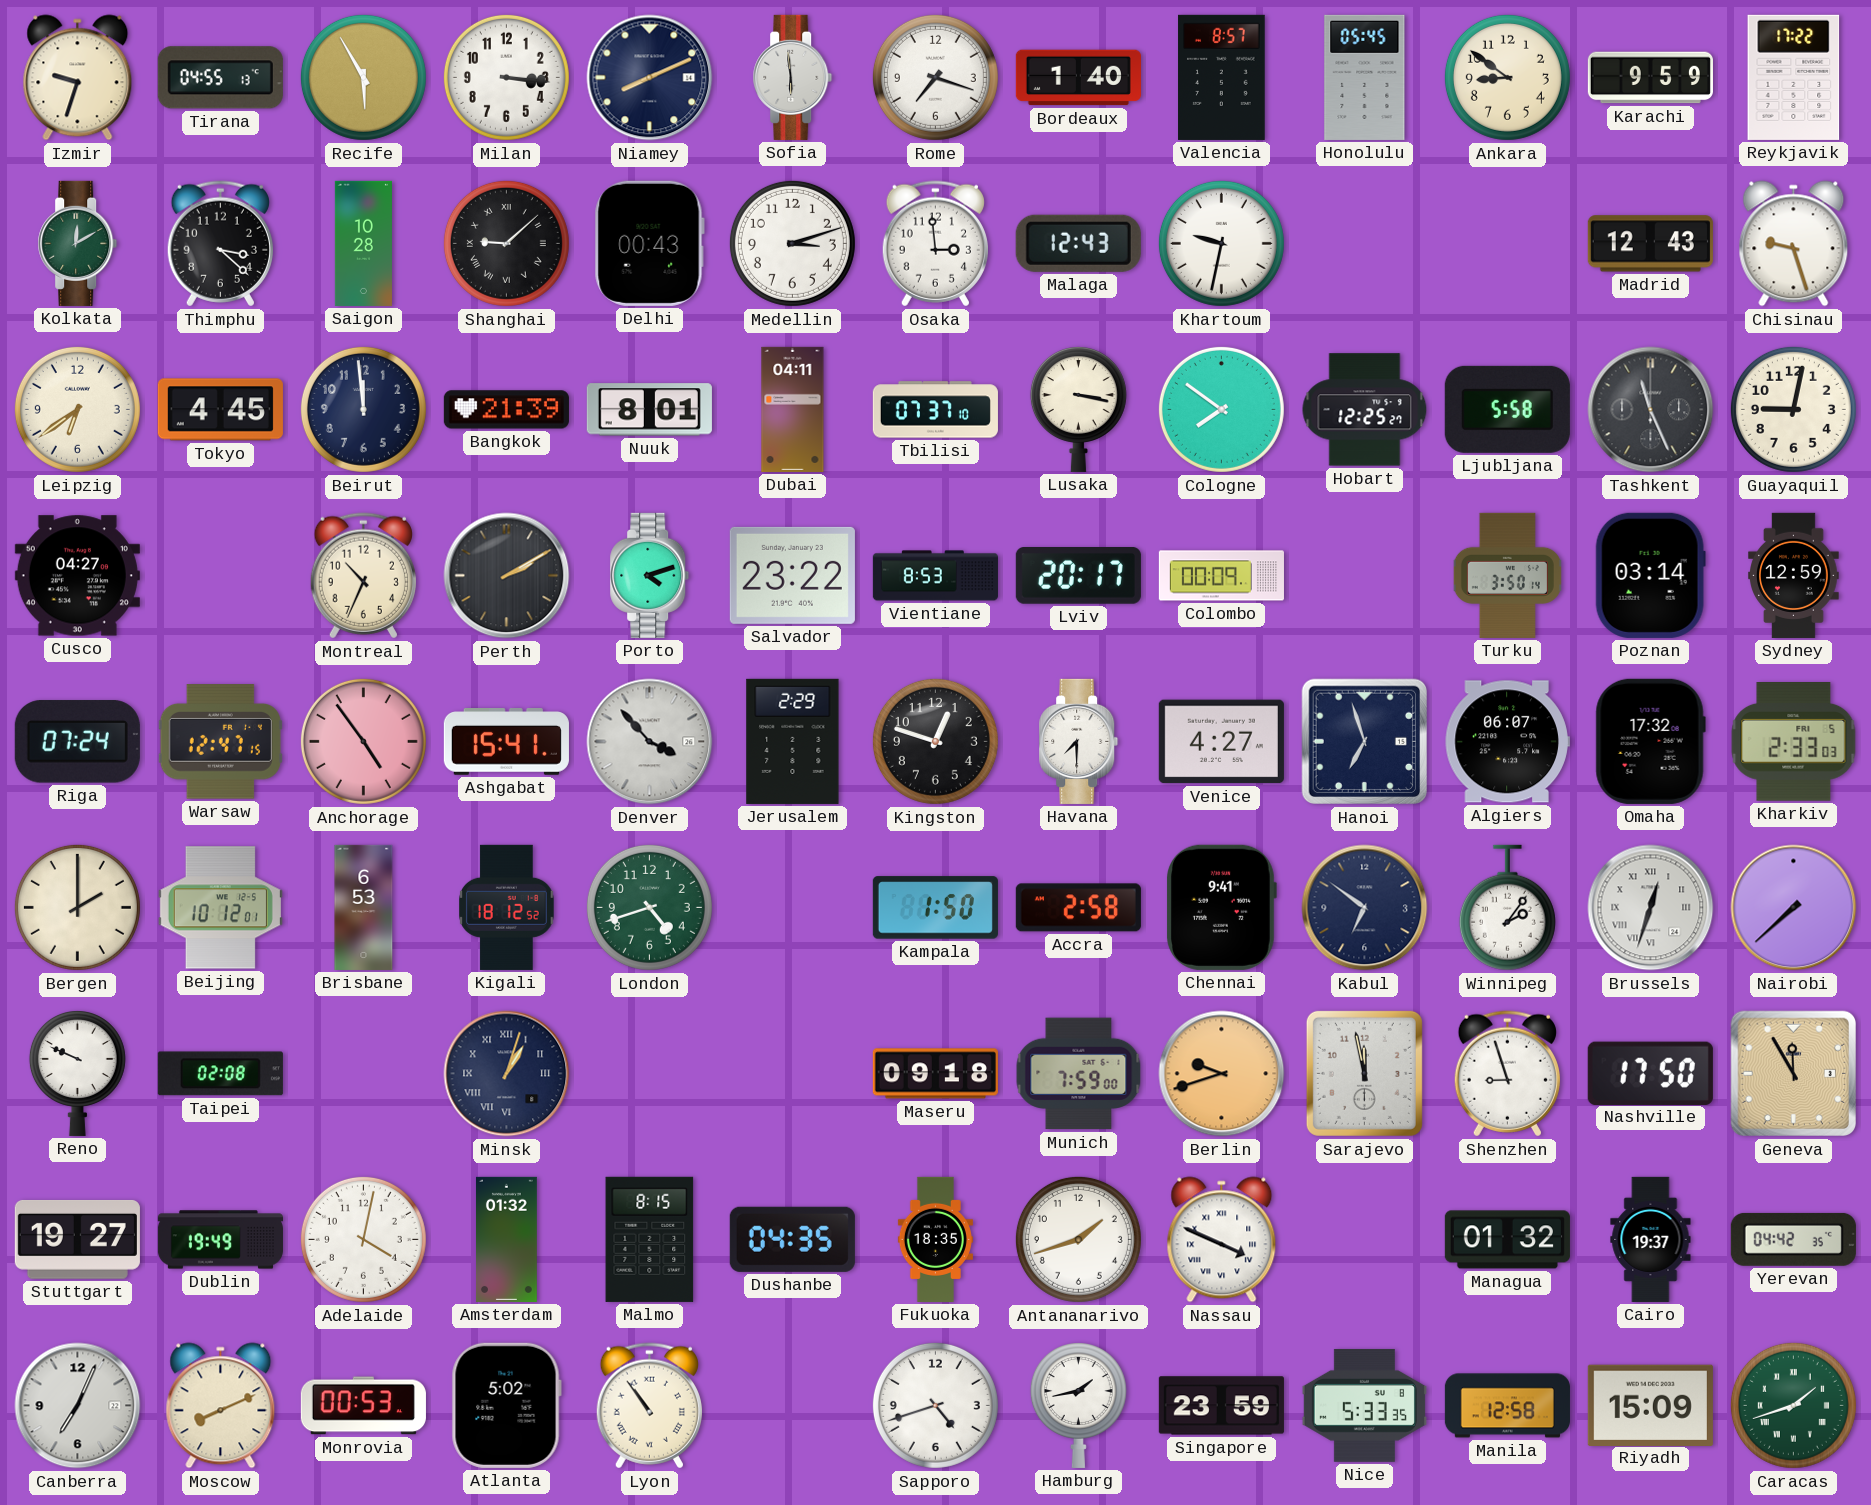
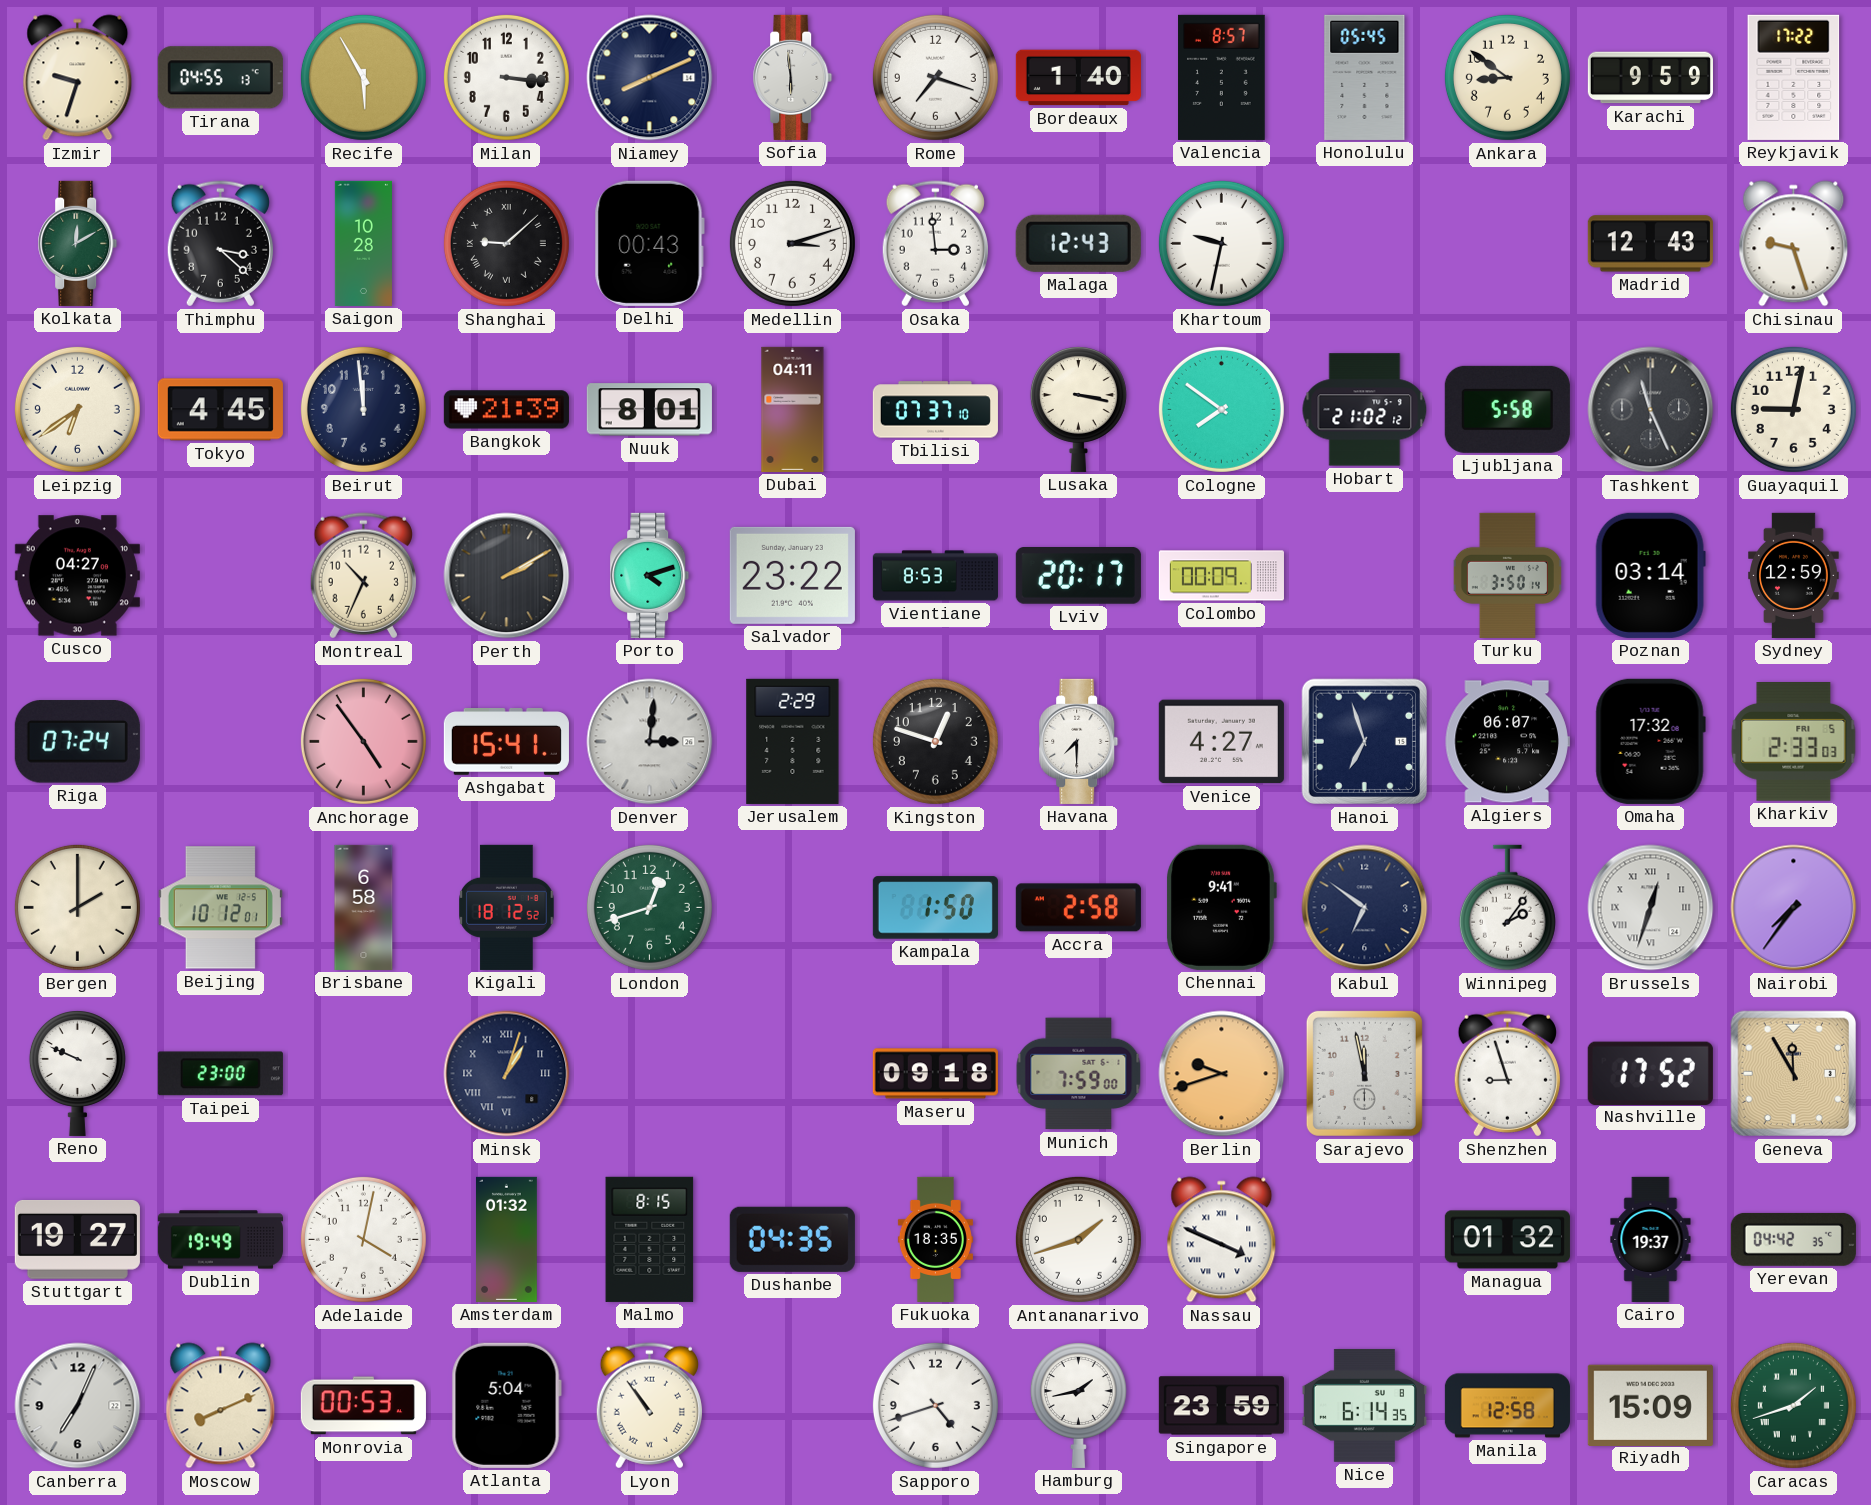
Hobart: 12:25 -> 21:02 (1365, 410)
Warsaw: 12:47 -> none (220, 742)
Denver: 3:53 -> 3:01 (650, 742)
Brisbane: 6:53 -> 6:58 (364, 907)
London: 4:42 -> 12:42 (649, 907)
Nairobi: 7:38 -> 7:36 (1794, 908)
Taipei: 02:08 -> 23:00 (220, 1074)
Nashville: 17:50 -> 17:52 (1650, 1073)
Atlanta: 5:02 -> 5:04 (506, 1405)
Nice: 5:33 -> 6:14 (1364, 1405)
